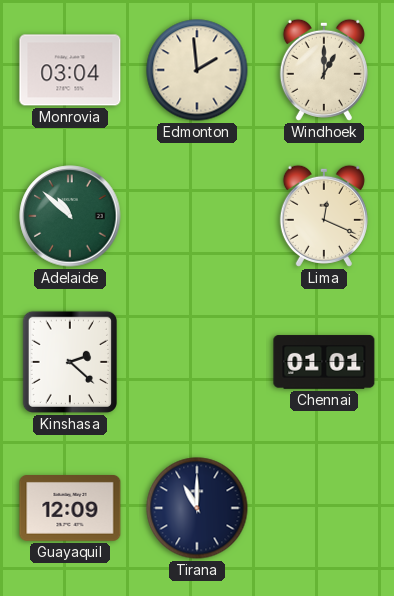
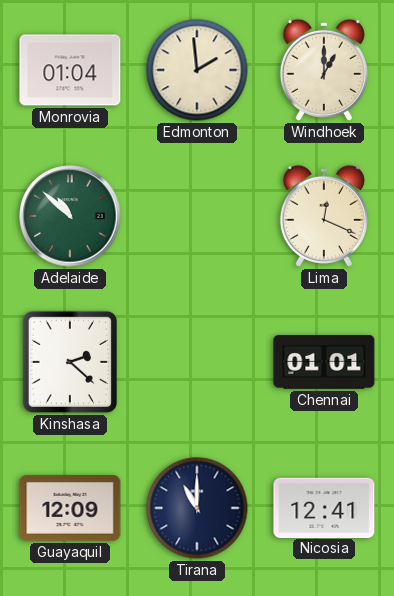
Monrovia: 03:04 -> 01:04 (70, 70)
Nicosia: none -> 12:41 (324, 507)
